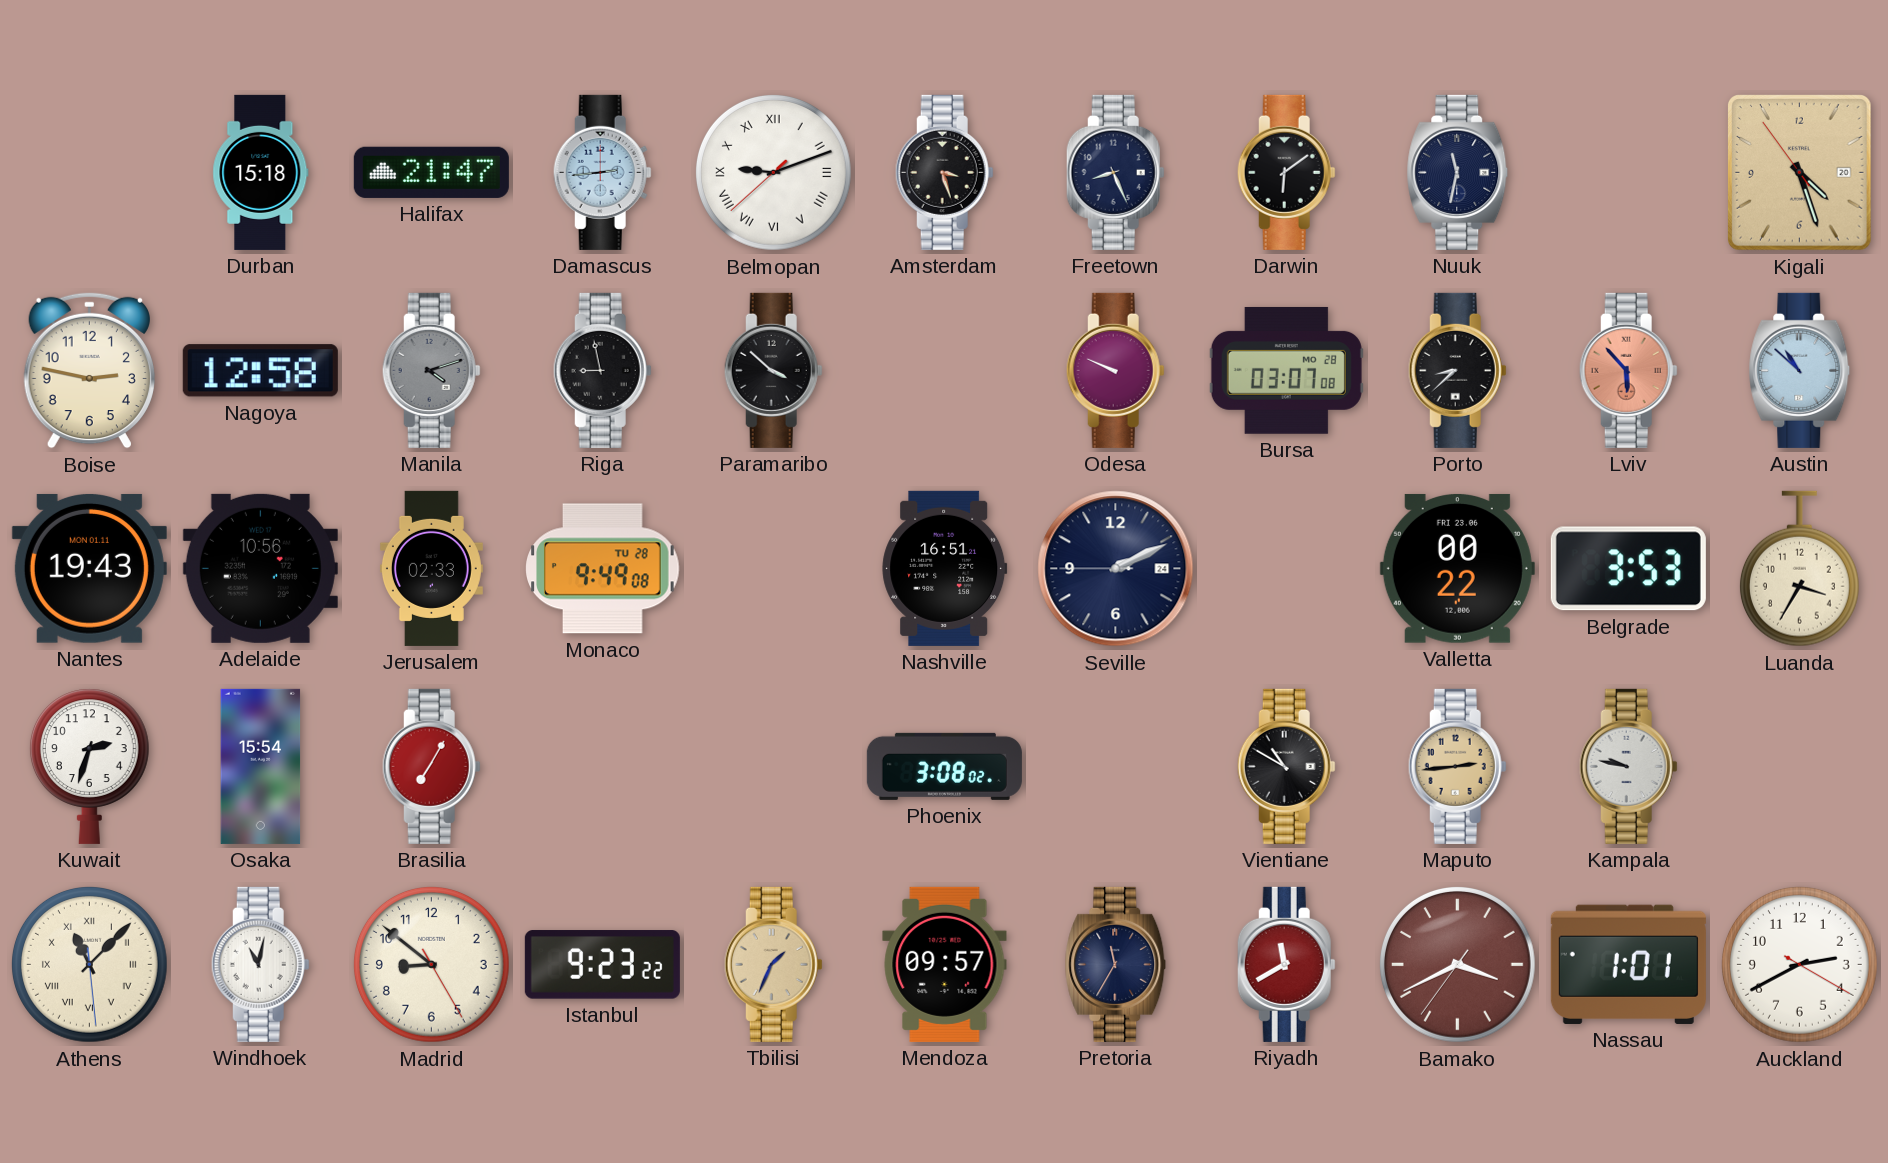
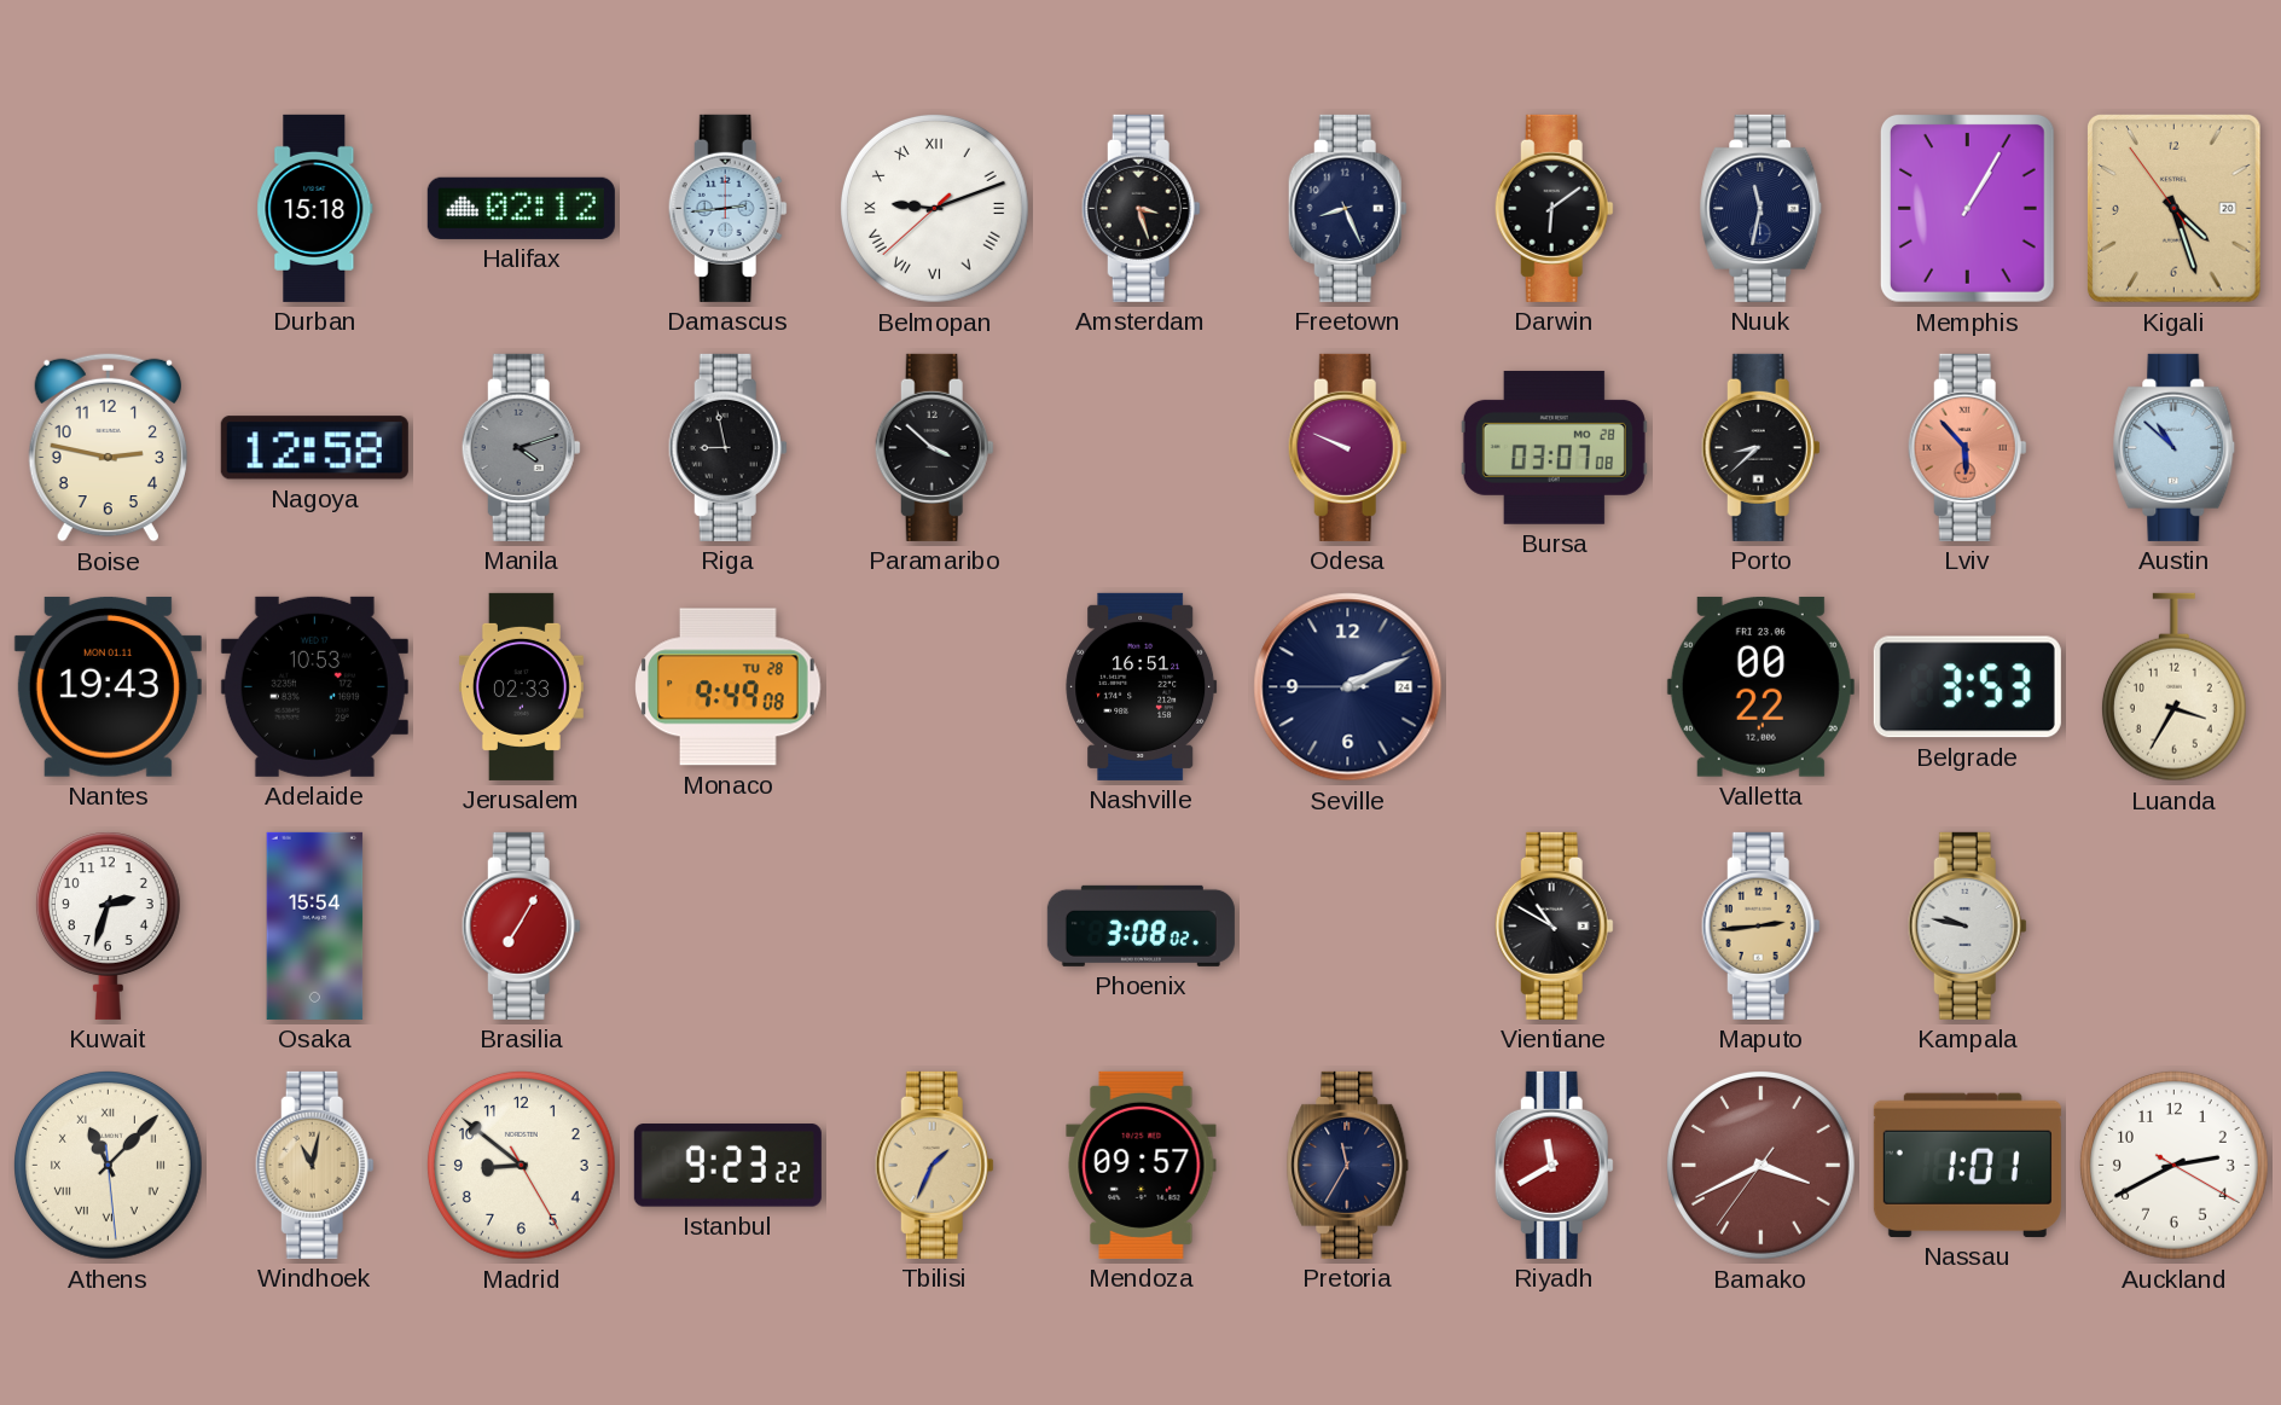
Halifax: 21:47 -> 02:12 (521, 208)
Memphis: none -> 1:05 (1967, 208)
Adelaide: 10:56 -> 10:53 (314, 686)
Windhoek dial: white -> champagne (314, 1165)
